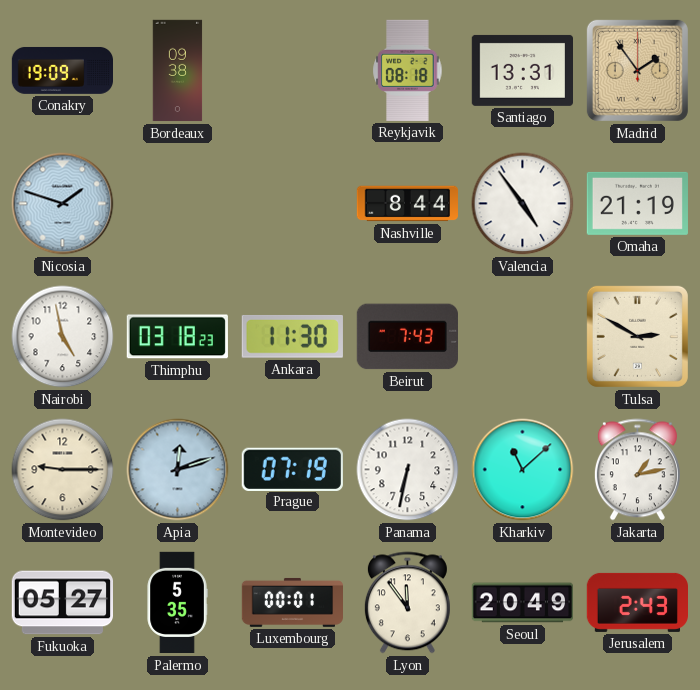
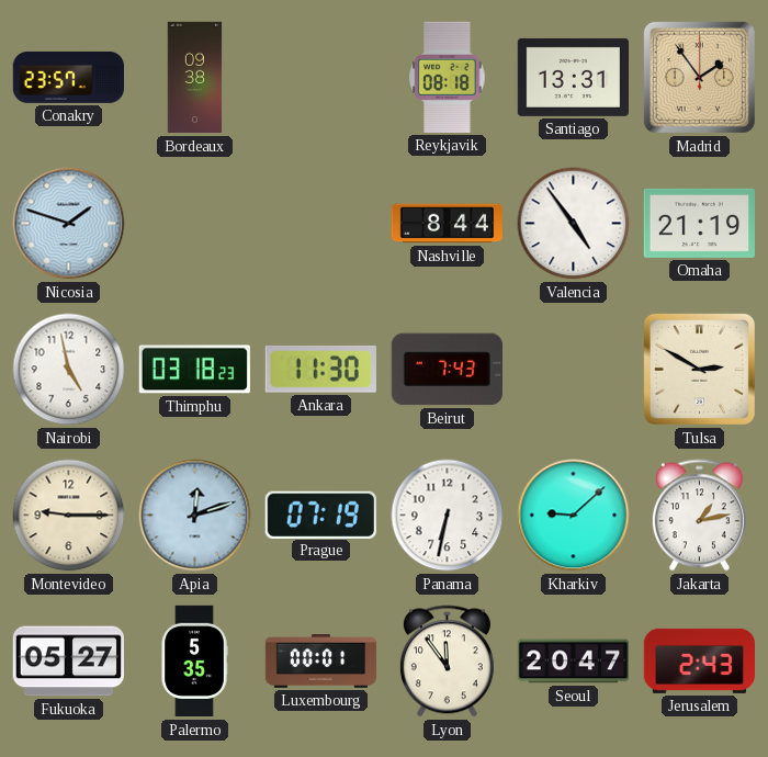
Conakry: 19:09 -> 23:57 (68, 77)
Kharkiv: 11:08 -> 9:08 (574, 516)
Seoul: 20:49 -> 20:47 (573, 662)
